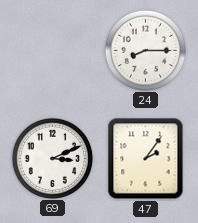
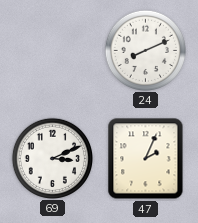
24: 8:15 -> 8:11 (145, 50)
47: 2:06 -> 2:04 (146, 159)
